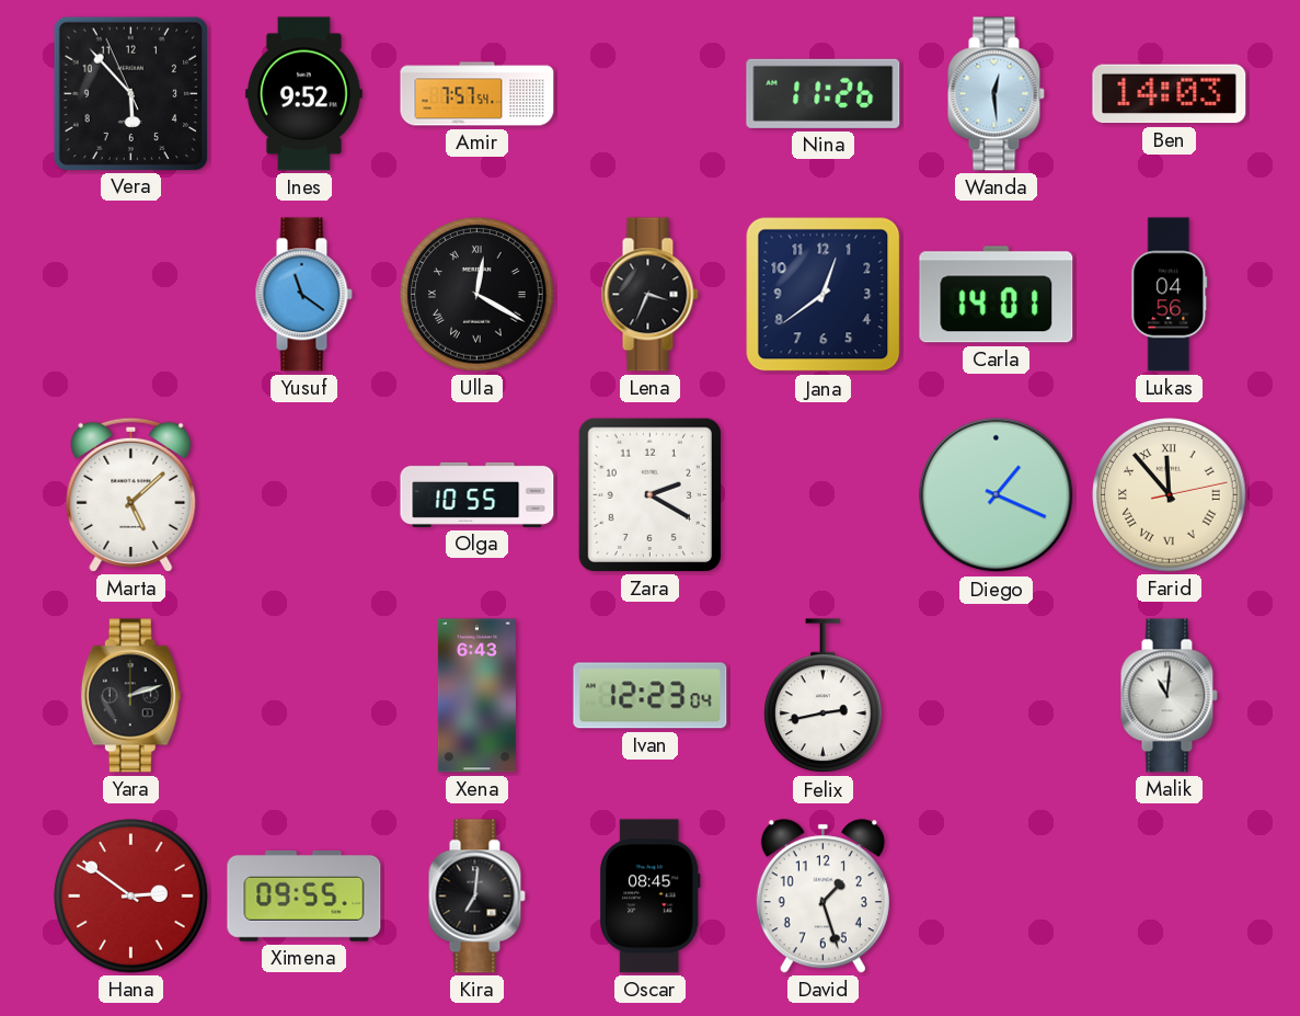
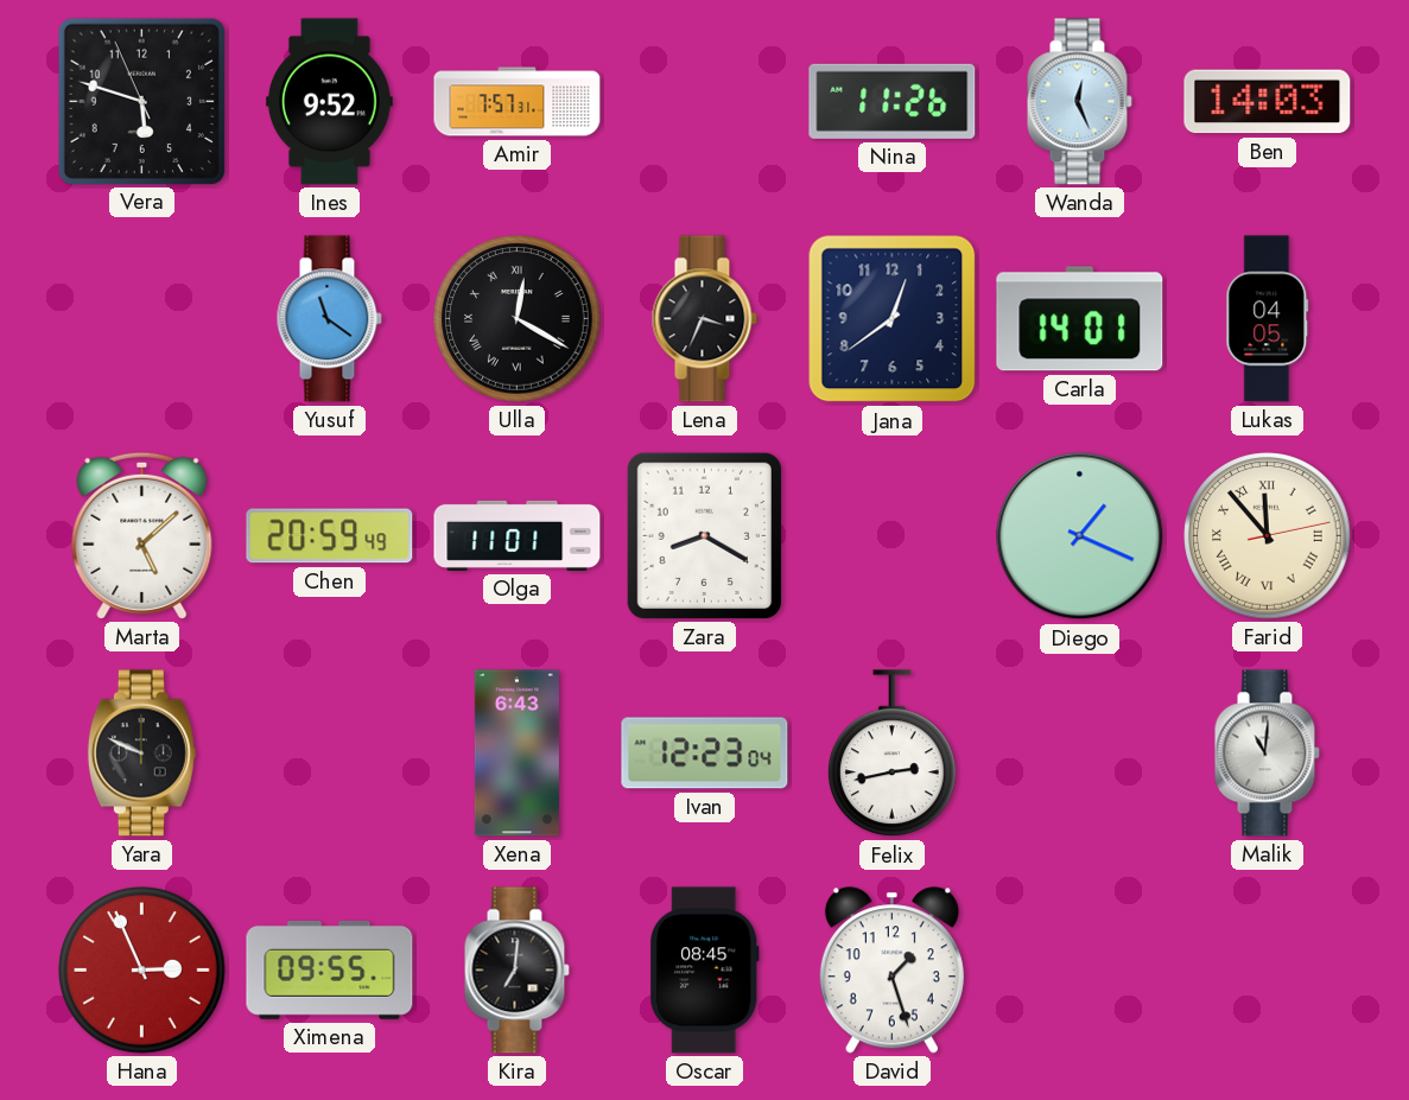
Vera: 5:52 -> 5:47 (141, 101)
Amir: 7:57:54 -> 7:57:31 (518, 102)
Wanda: 12:29 -> 12:26 (1079, 102)
Lukas: 04:56 -> 04:05 (1268, 319)
Chen: none -> 20:59 (330, 536)
Olga: 10:55 -> 11:01 (518, 535)
Zara: 2:20 -> 8:20 (704, 535)
Yara: 2:12 -> 9:49 (141, 754)
Hana: 2:51 -> 2:56 (142, 971)
